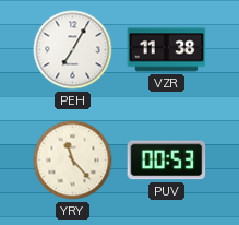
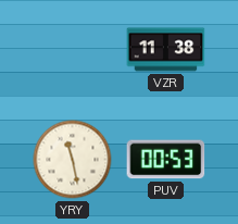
PEH: 7:05 -> none (73, 50)
YRY: 11:23 -> 11:28 (73, 160)
